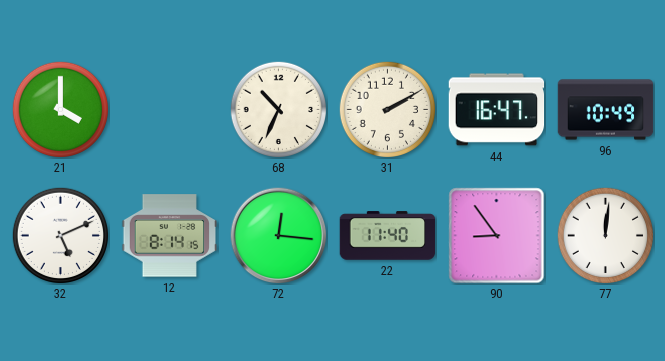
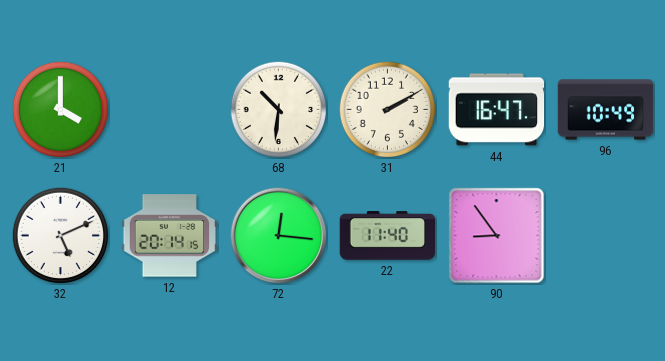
68: 10:34 -> 10:31 (278, 109)
12: 8:14 -> 20:14 (170, 236)
77: 12:01 -> none (605, 235)
